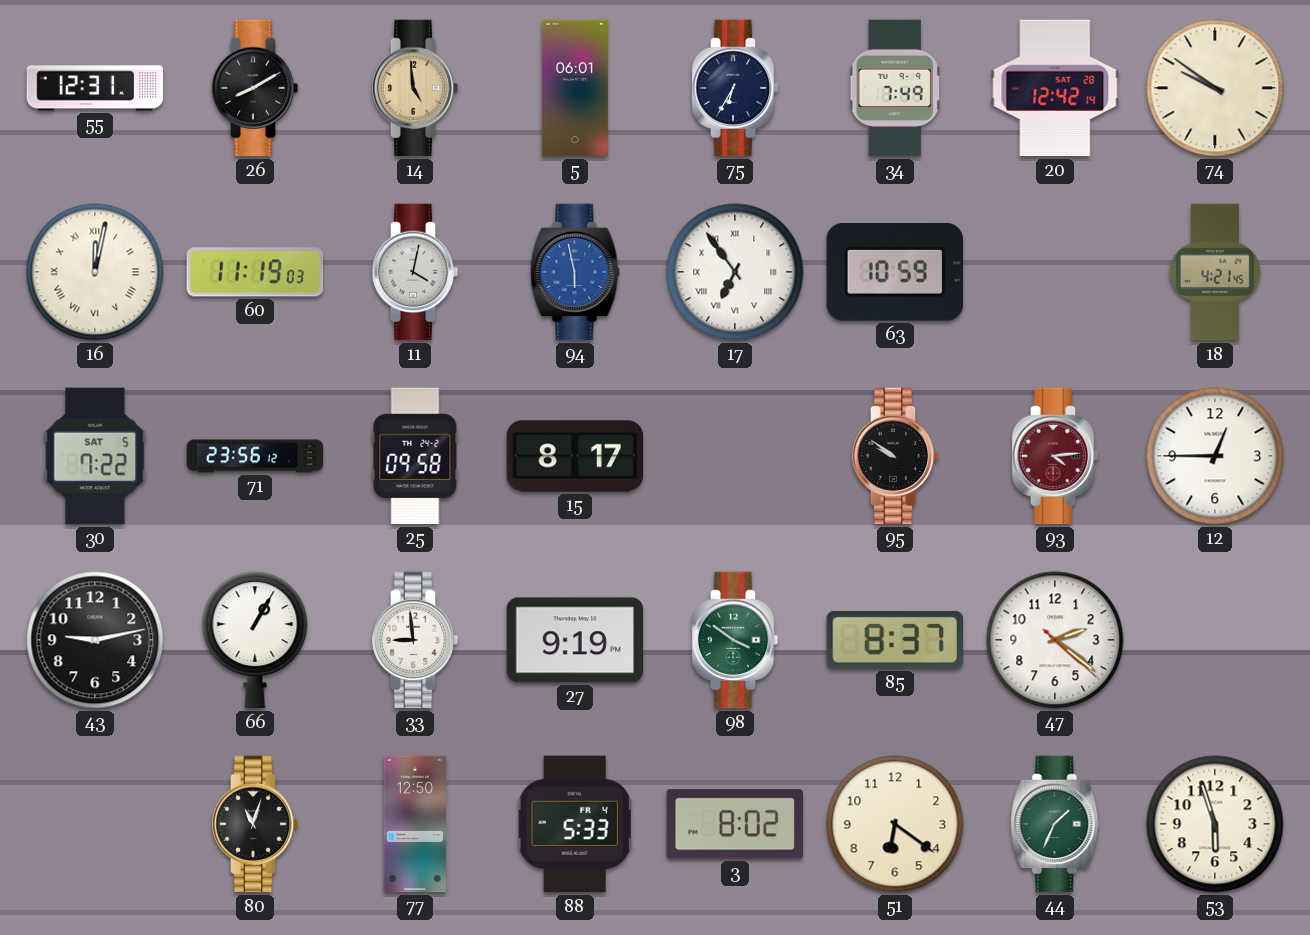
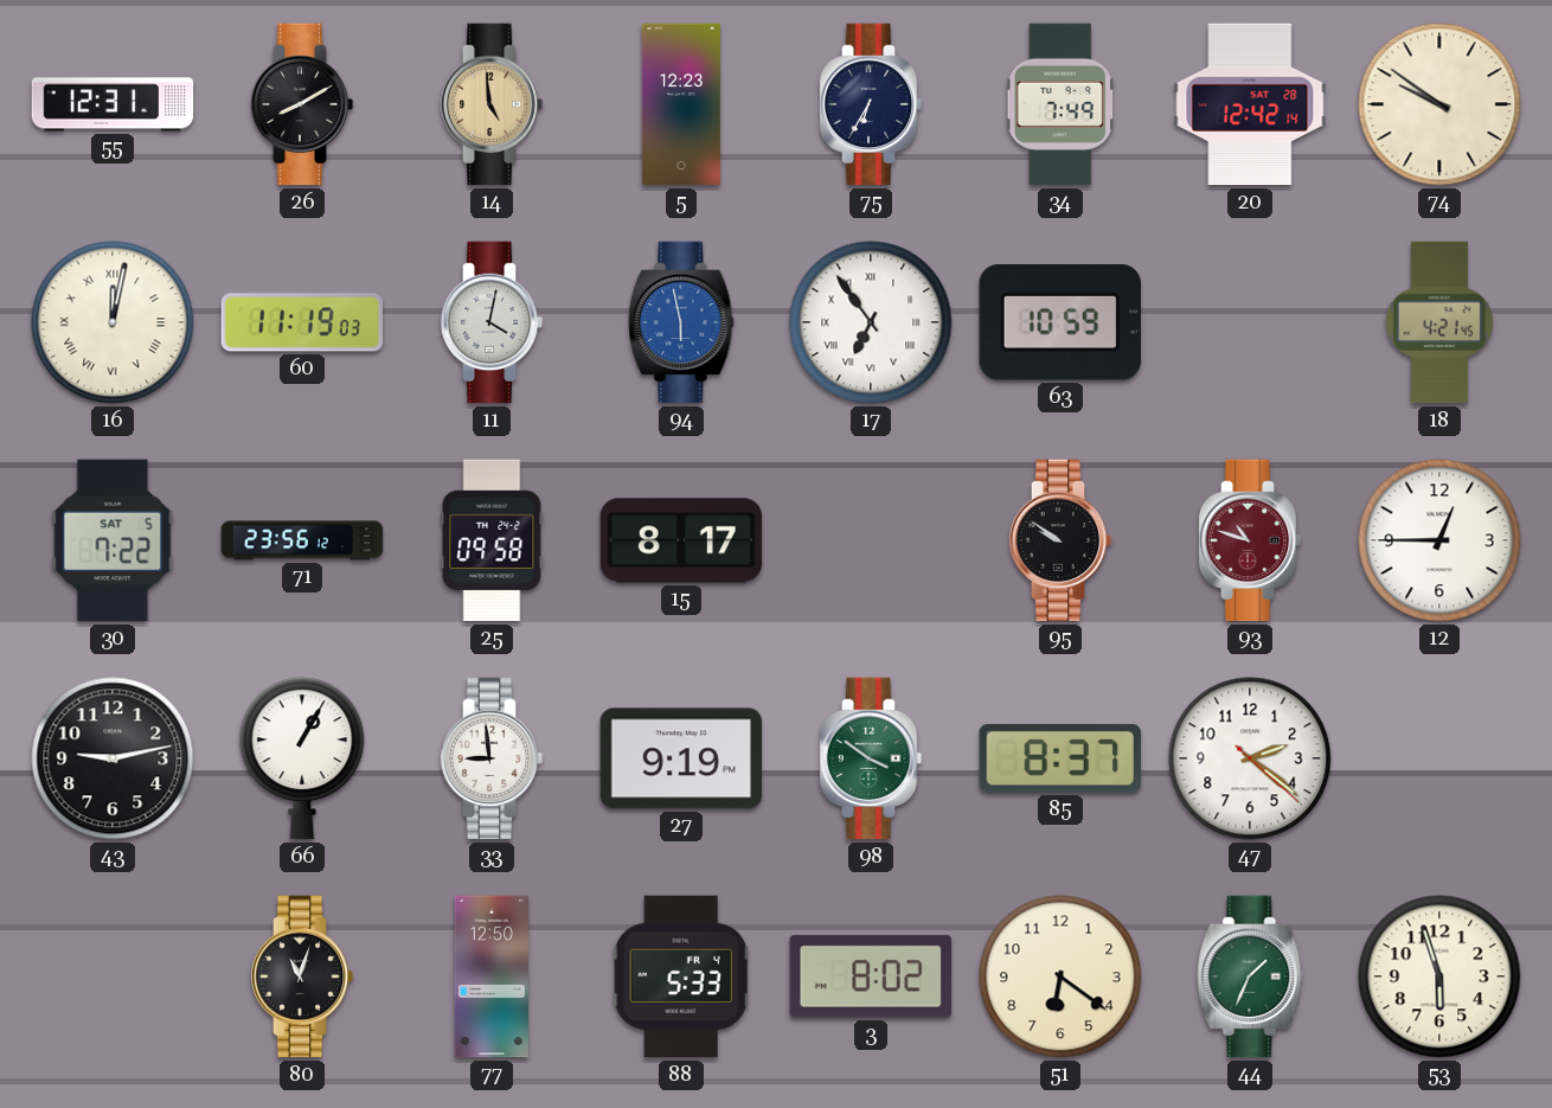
5: 06:01 -> 12:23 (681, 104)
93: 4:14 -> 10:48 (1250, 540)
